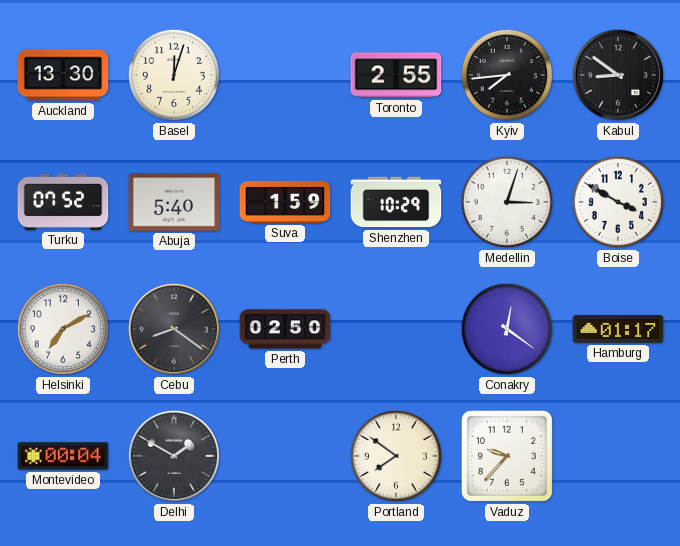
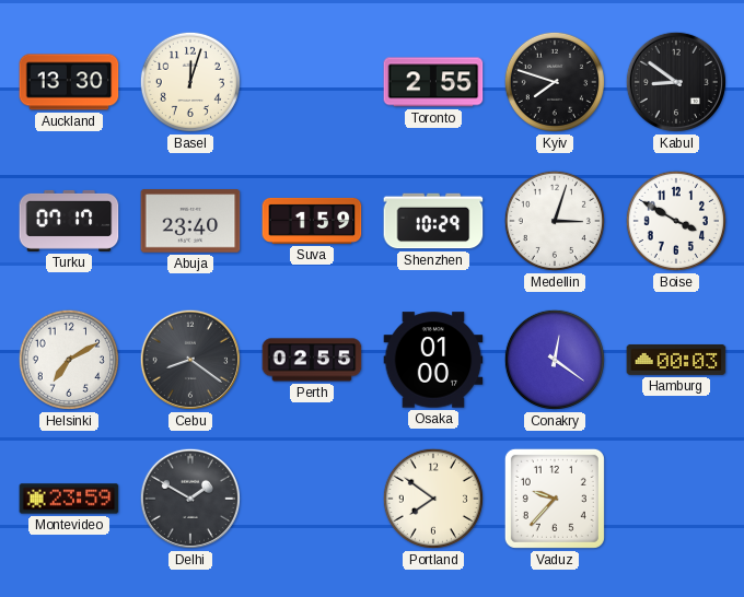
Kyiv: 7:44 -> 7:48 (555, 82)
Turku: 07:52 -> 07:17 (69, 221)
Abuja: 5:40 -> 23:40 (190, 221)
Perth: 02:50 -> 02:55 (312, 360)
Osaka: none -> 01:00 (433, 360)
Hamburg: 01:17 -> 00:03 (676, 360)
Montevideo: 00:04 -> 23:59 (69, 499)
